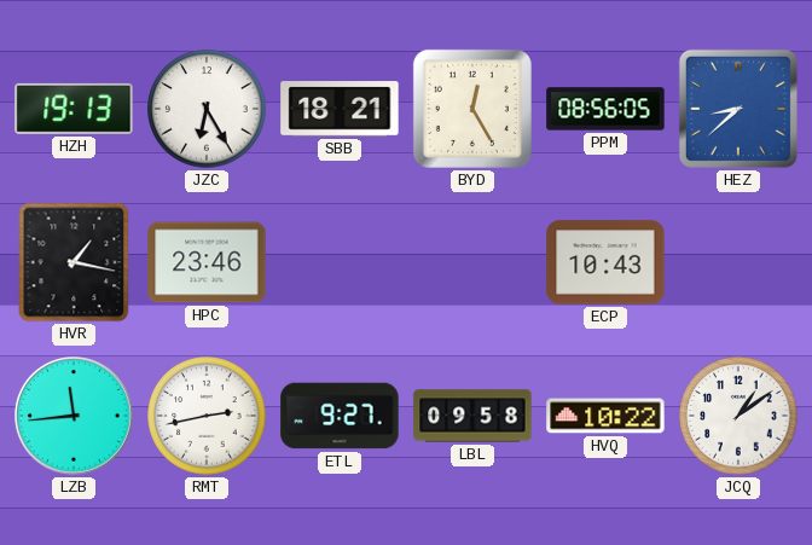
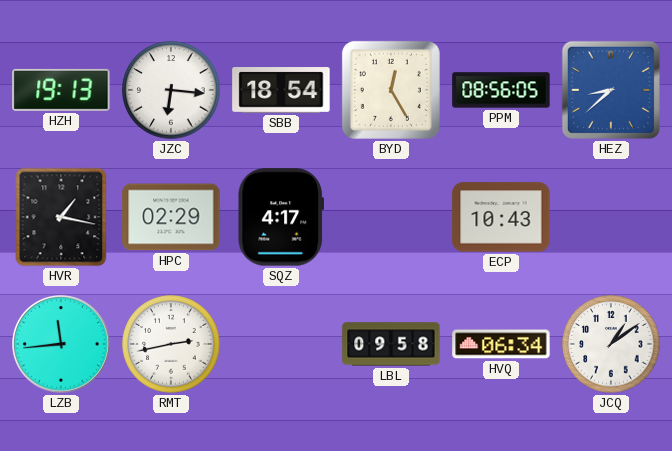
JZC: 6:25 -> 6:16 (171, 90)
SBB: 18:21 -> 18:54 (281, 90)
HPC: 23:46 -> 02:29 (171, 217)
SQZ: none -> 4:17 (280, 217)
ETL: 9:27 -> none (340, 416)
HVQ: 10:22 -> 06:34 (501, 344)
